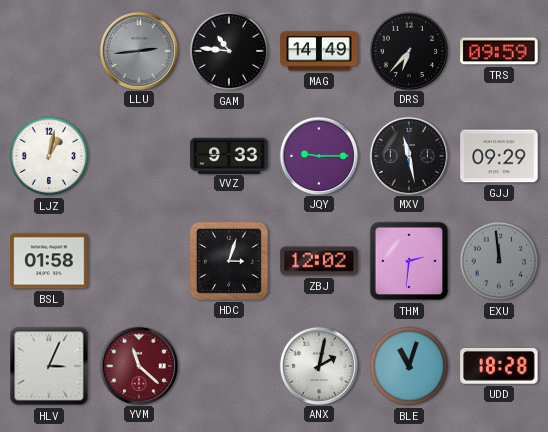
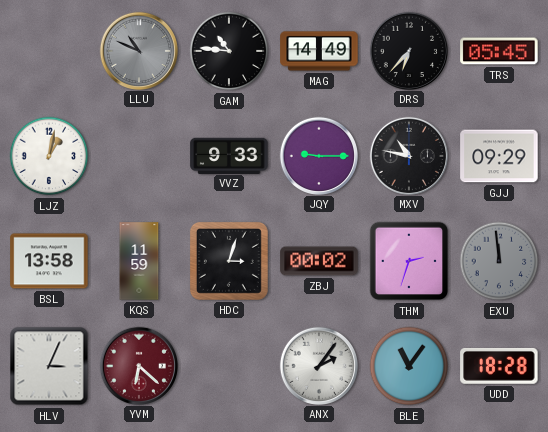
LLU: 2:44 -> 10:49 (138, 50)
TRS: 09:59 -> 05:45 (499, 51)
MXV: 11:28 -> 10:47 (408, 155)
BSL: 01:58 -> 13:58 (49, 261)
KQS: none -> 11:59 (139, 261)
ZBJ: 12:02 -> 00:02 (319, 261)
THM: 2:31 -> 2:33 (409, 261)
YVM: 11:22 -> 6:22 (138, 365)
ANX: 2:02 -> 2:06 (318, 365)
BLE: 11:03 -> 11:06 (409, 366)
